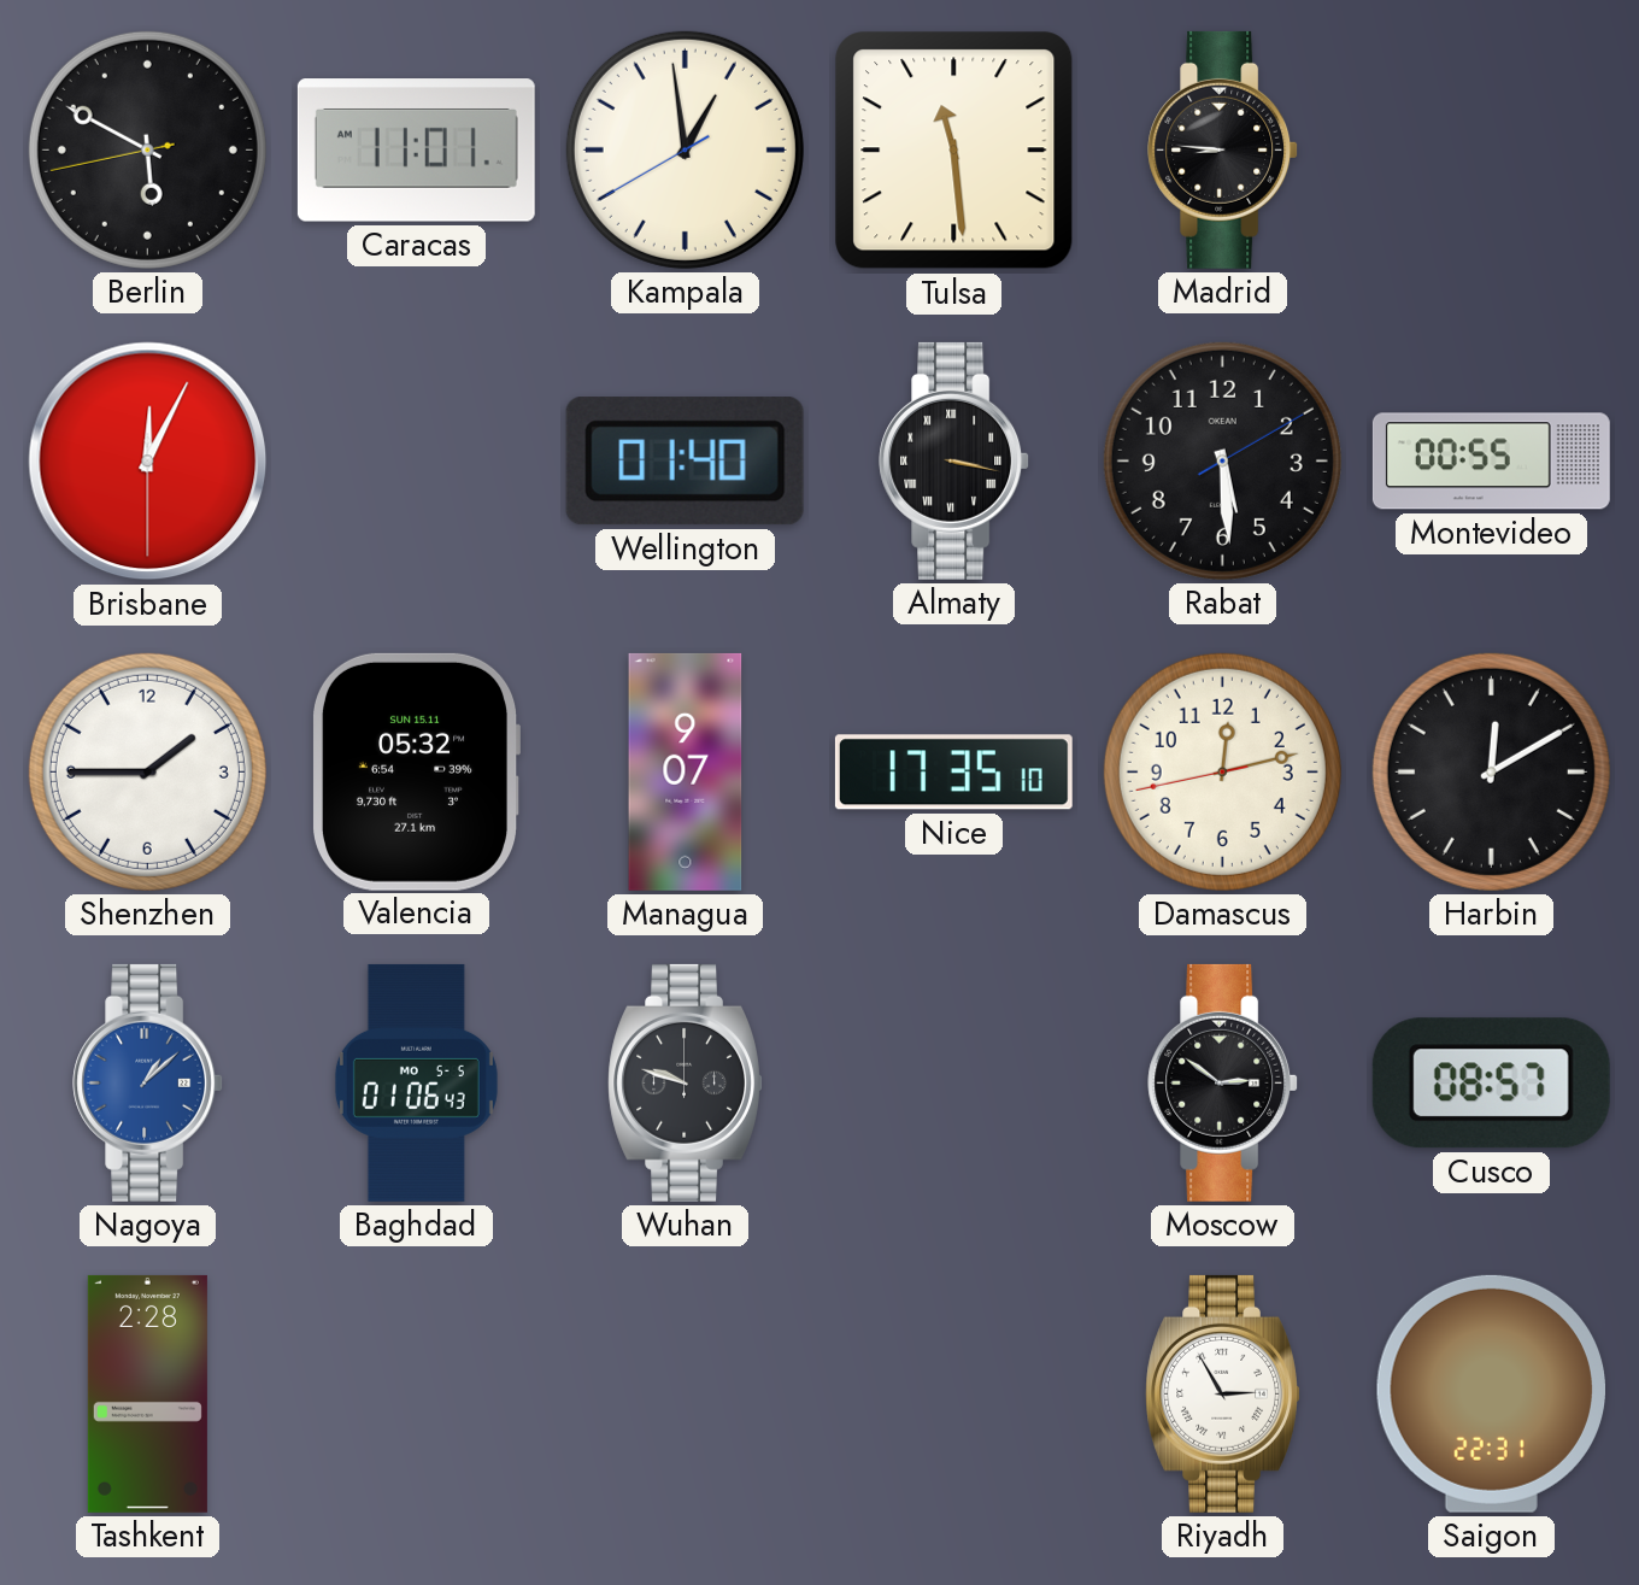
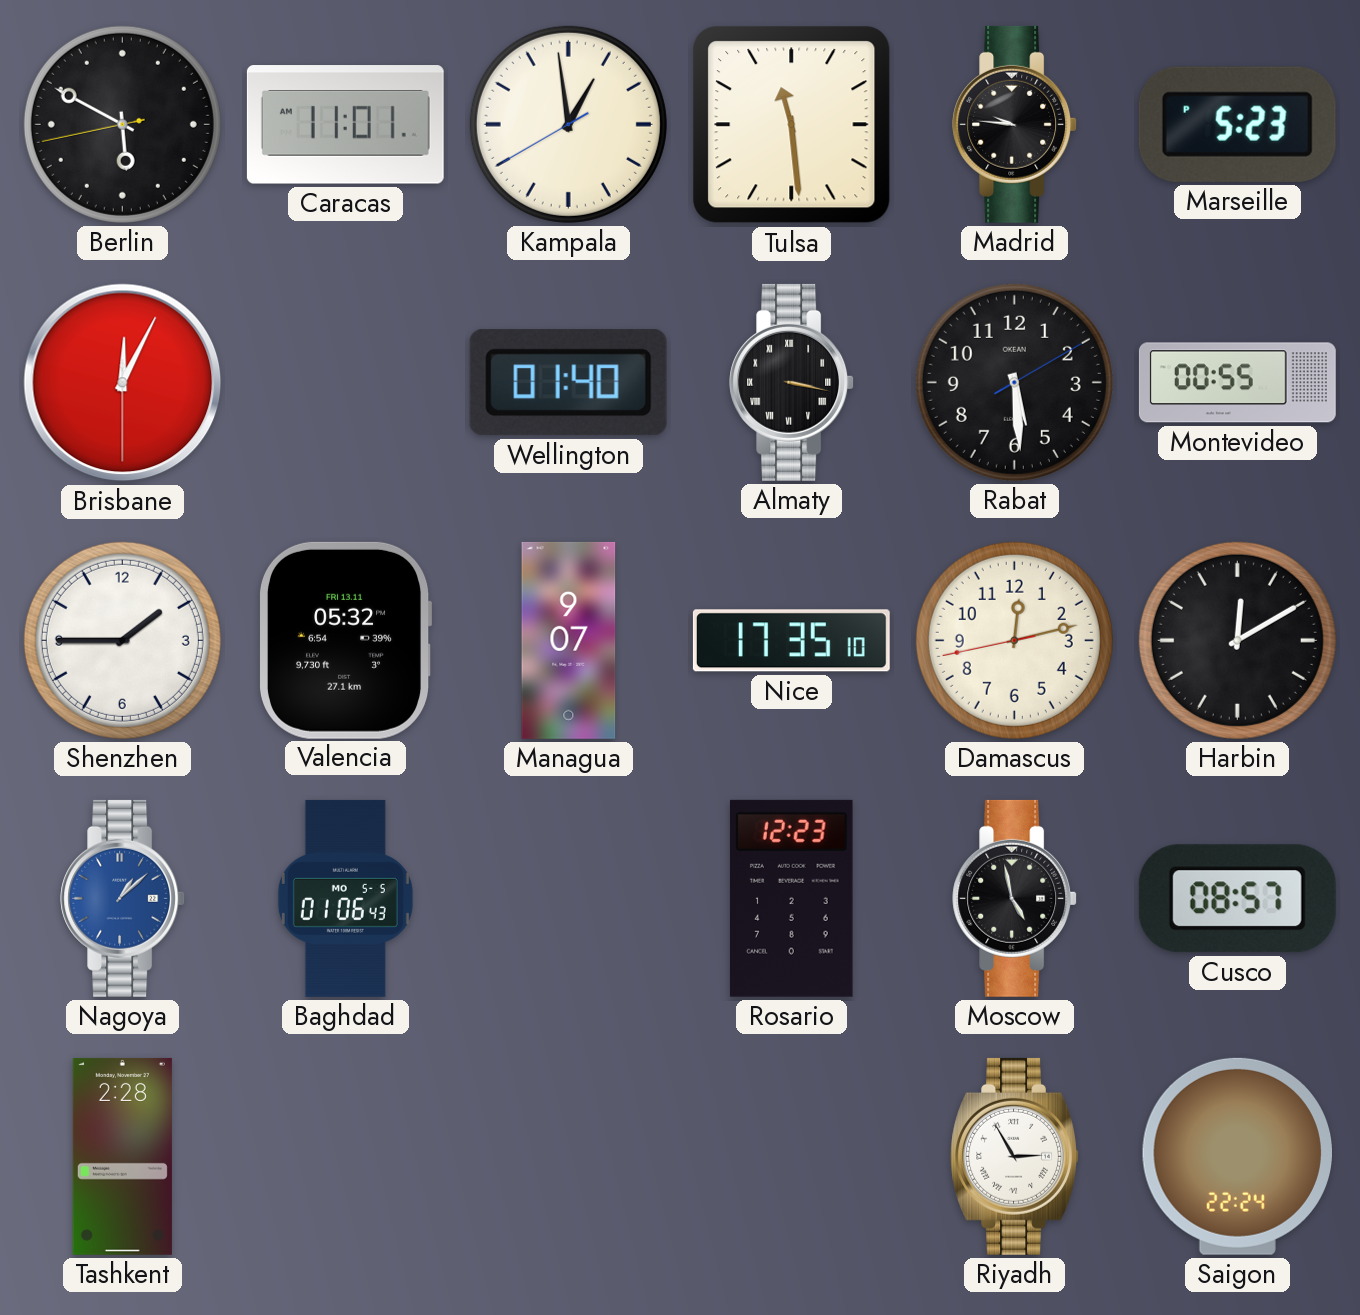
Madrid: 8:46 -> 9:46 (1015, 124)
Marseille: none -> 5:23 (1237, 124)
Valencia date: SUN 15.11 -> FRI 13.11 (345, 640)
Wuhan: 9:48 -> none (686, 1082)
Rosario: none -> 12:23 (791, 898)
Moscow: 2:51 -> 4:58 (1015, 898)
Saigon: 22:31 -> 22:24 (1237, 1156)
